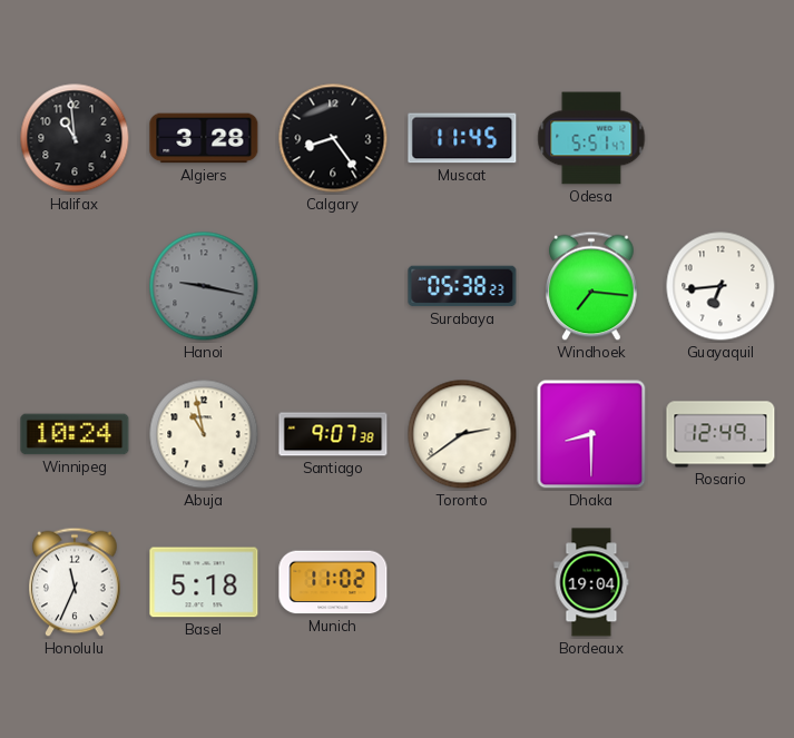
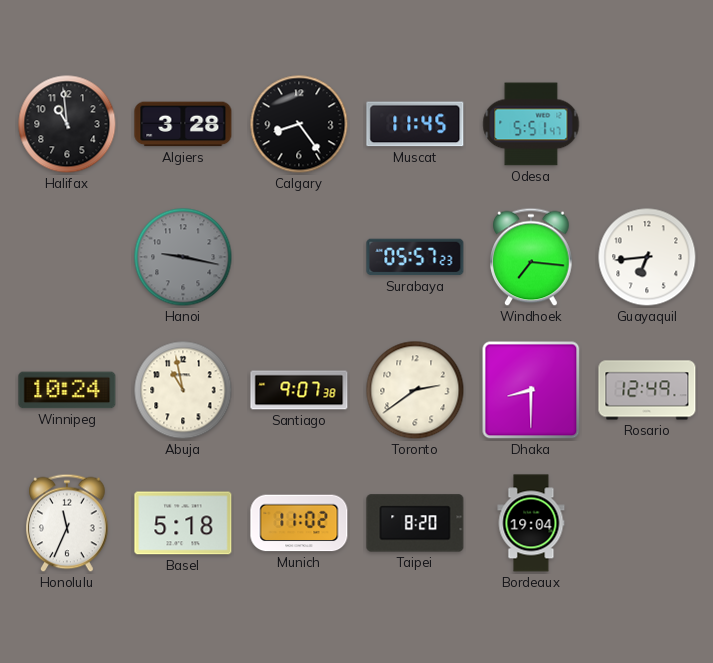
Surabaya: 05:38 -> 05:57 (415, 257)
Taipei: none -> 8:20 (415, 523)
